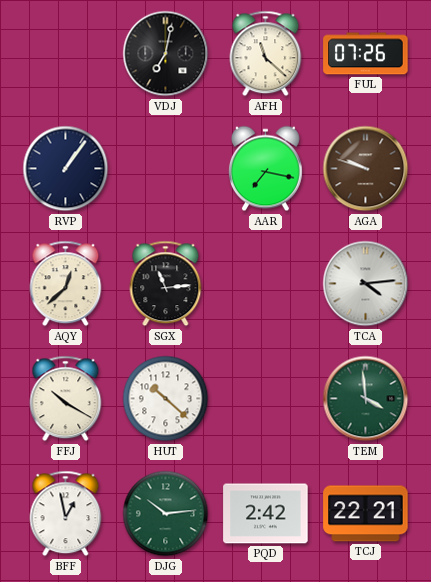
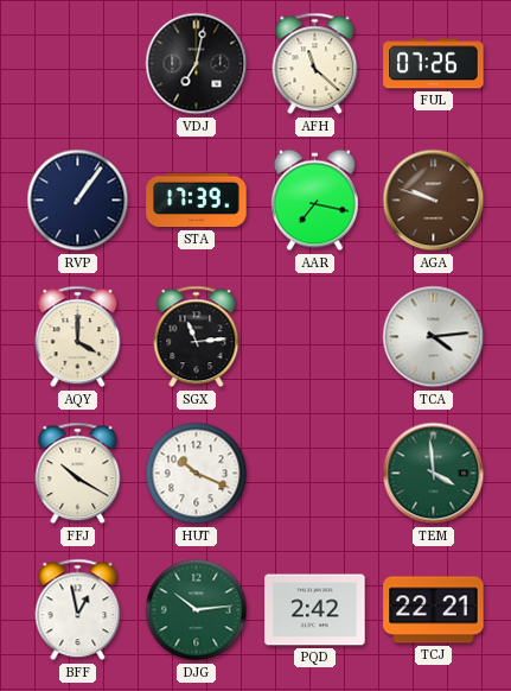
STA: none -> 17:39 (197, 201)
AQY: 12:38 -> 4:00 (78, 337)
HUT: 10:22 -> 10:19 (197, 474)
